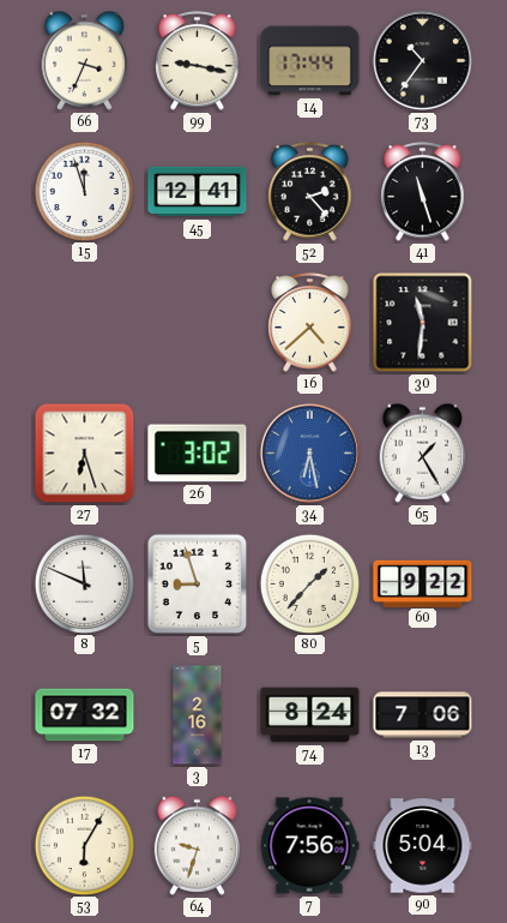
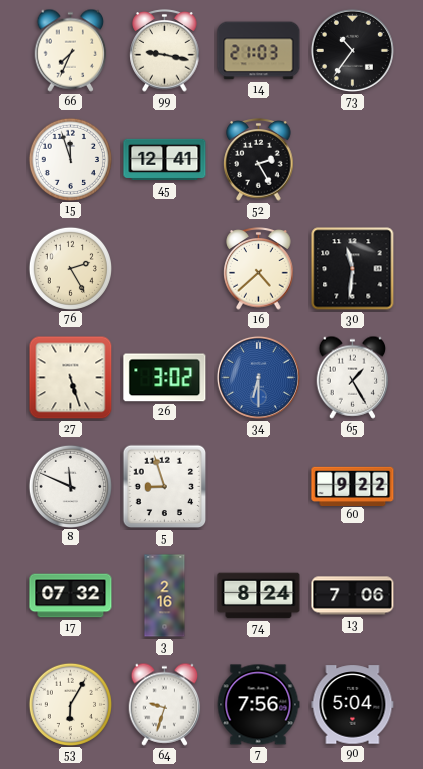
66: 3:34 -> 7:34 (71, 50)
14: 17:44 -> 21:03 (259, 51)
52: 2:23 -> 2:25 (259, 160)
41: 11:27 -> none (423, 192)
76: none -> 2:25 (70, 268)
27: 6:27 -> 5:27 (71, 378)
34: 6:28 -> 6:30 (258, 377)
80: 1:37 -> none (309, 583)
